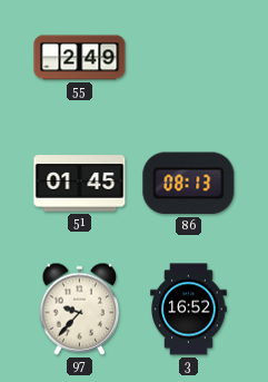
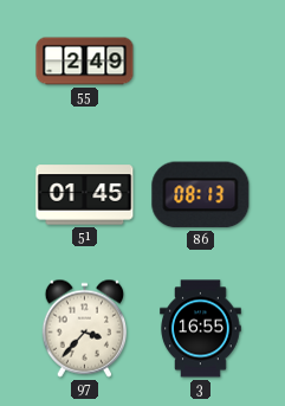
97: 9:37 -> 3:37 (85, 328)
3: 16:52 -> 16:55 (201, 329)
